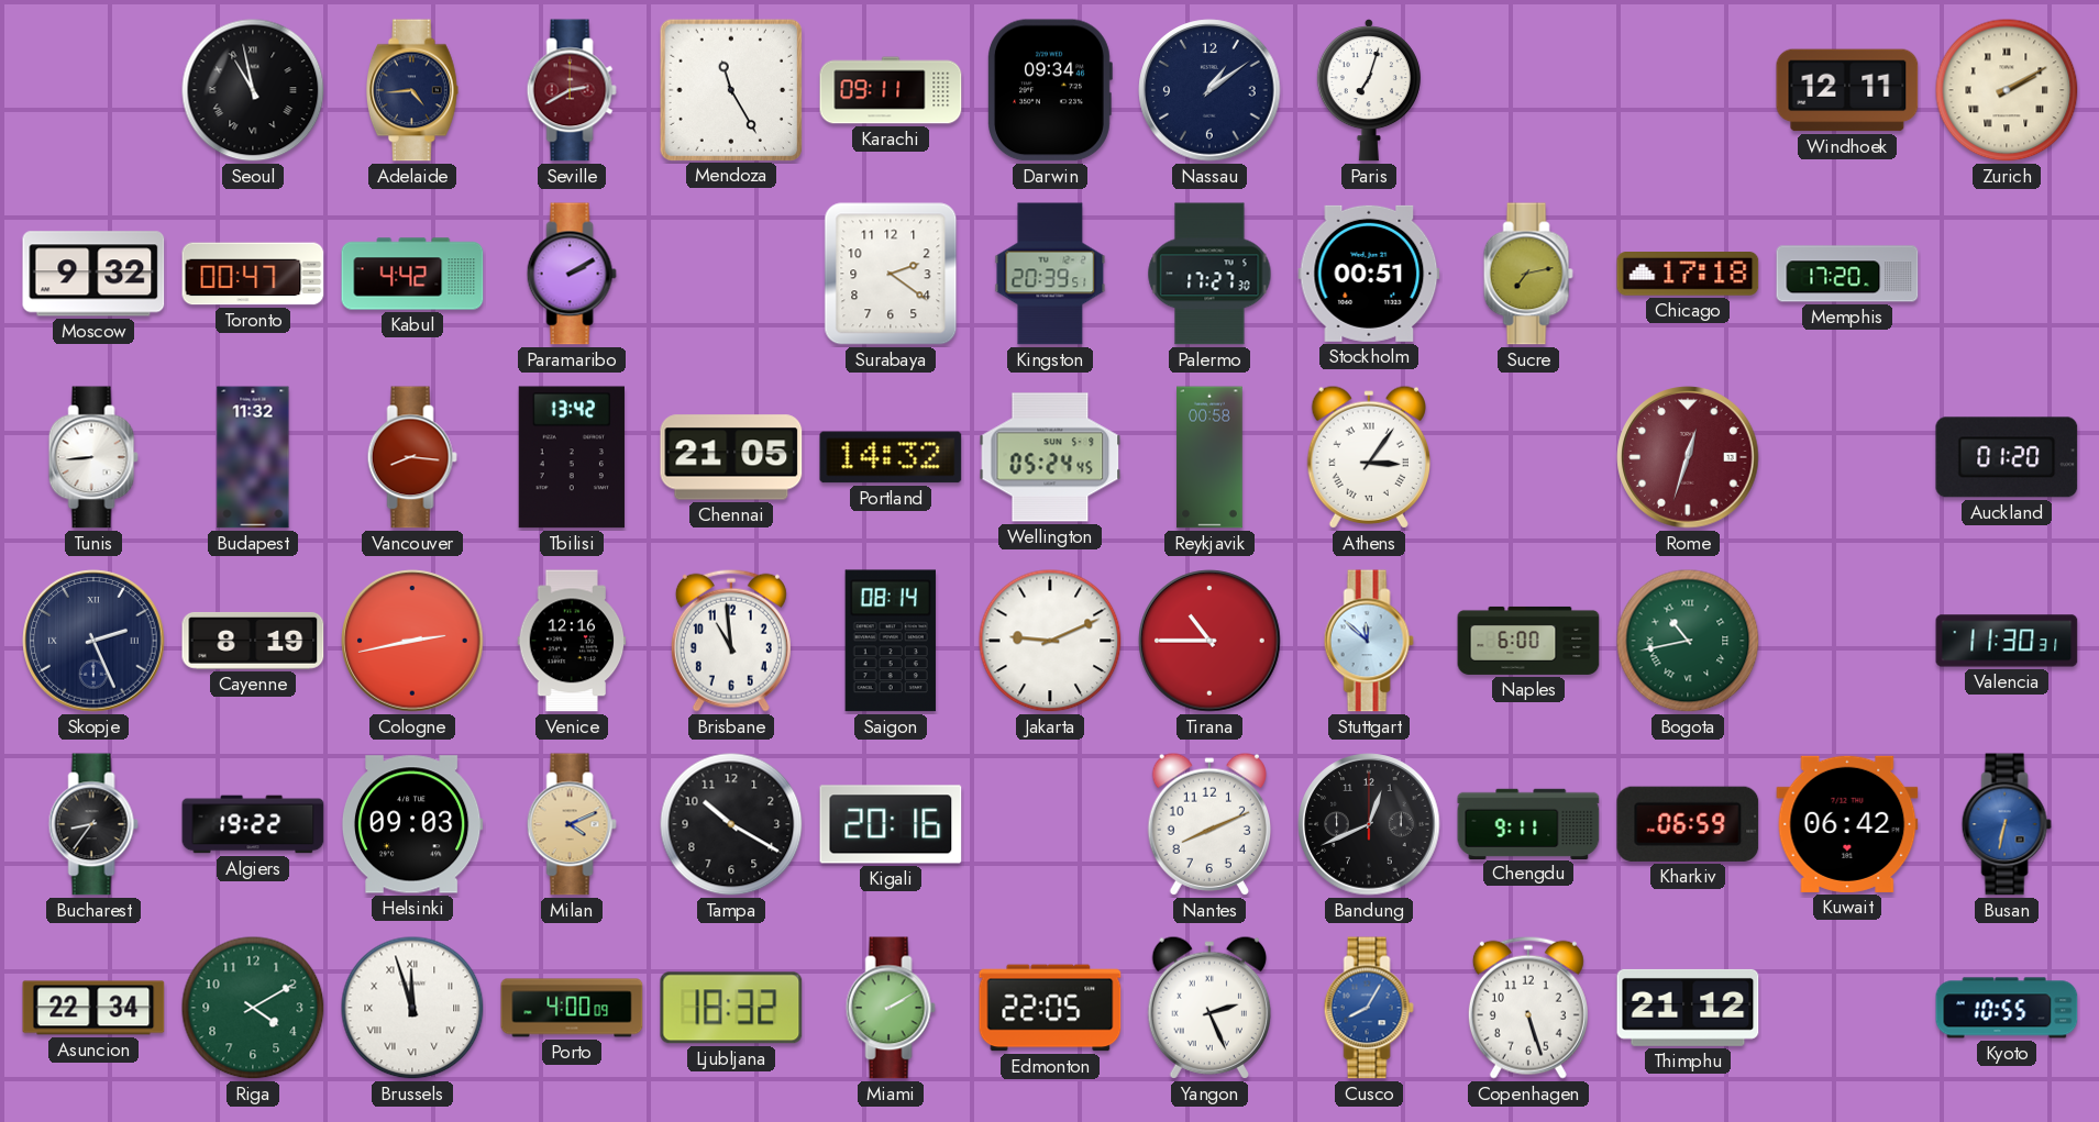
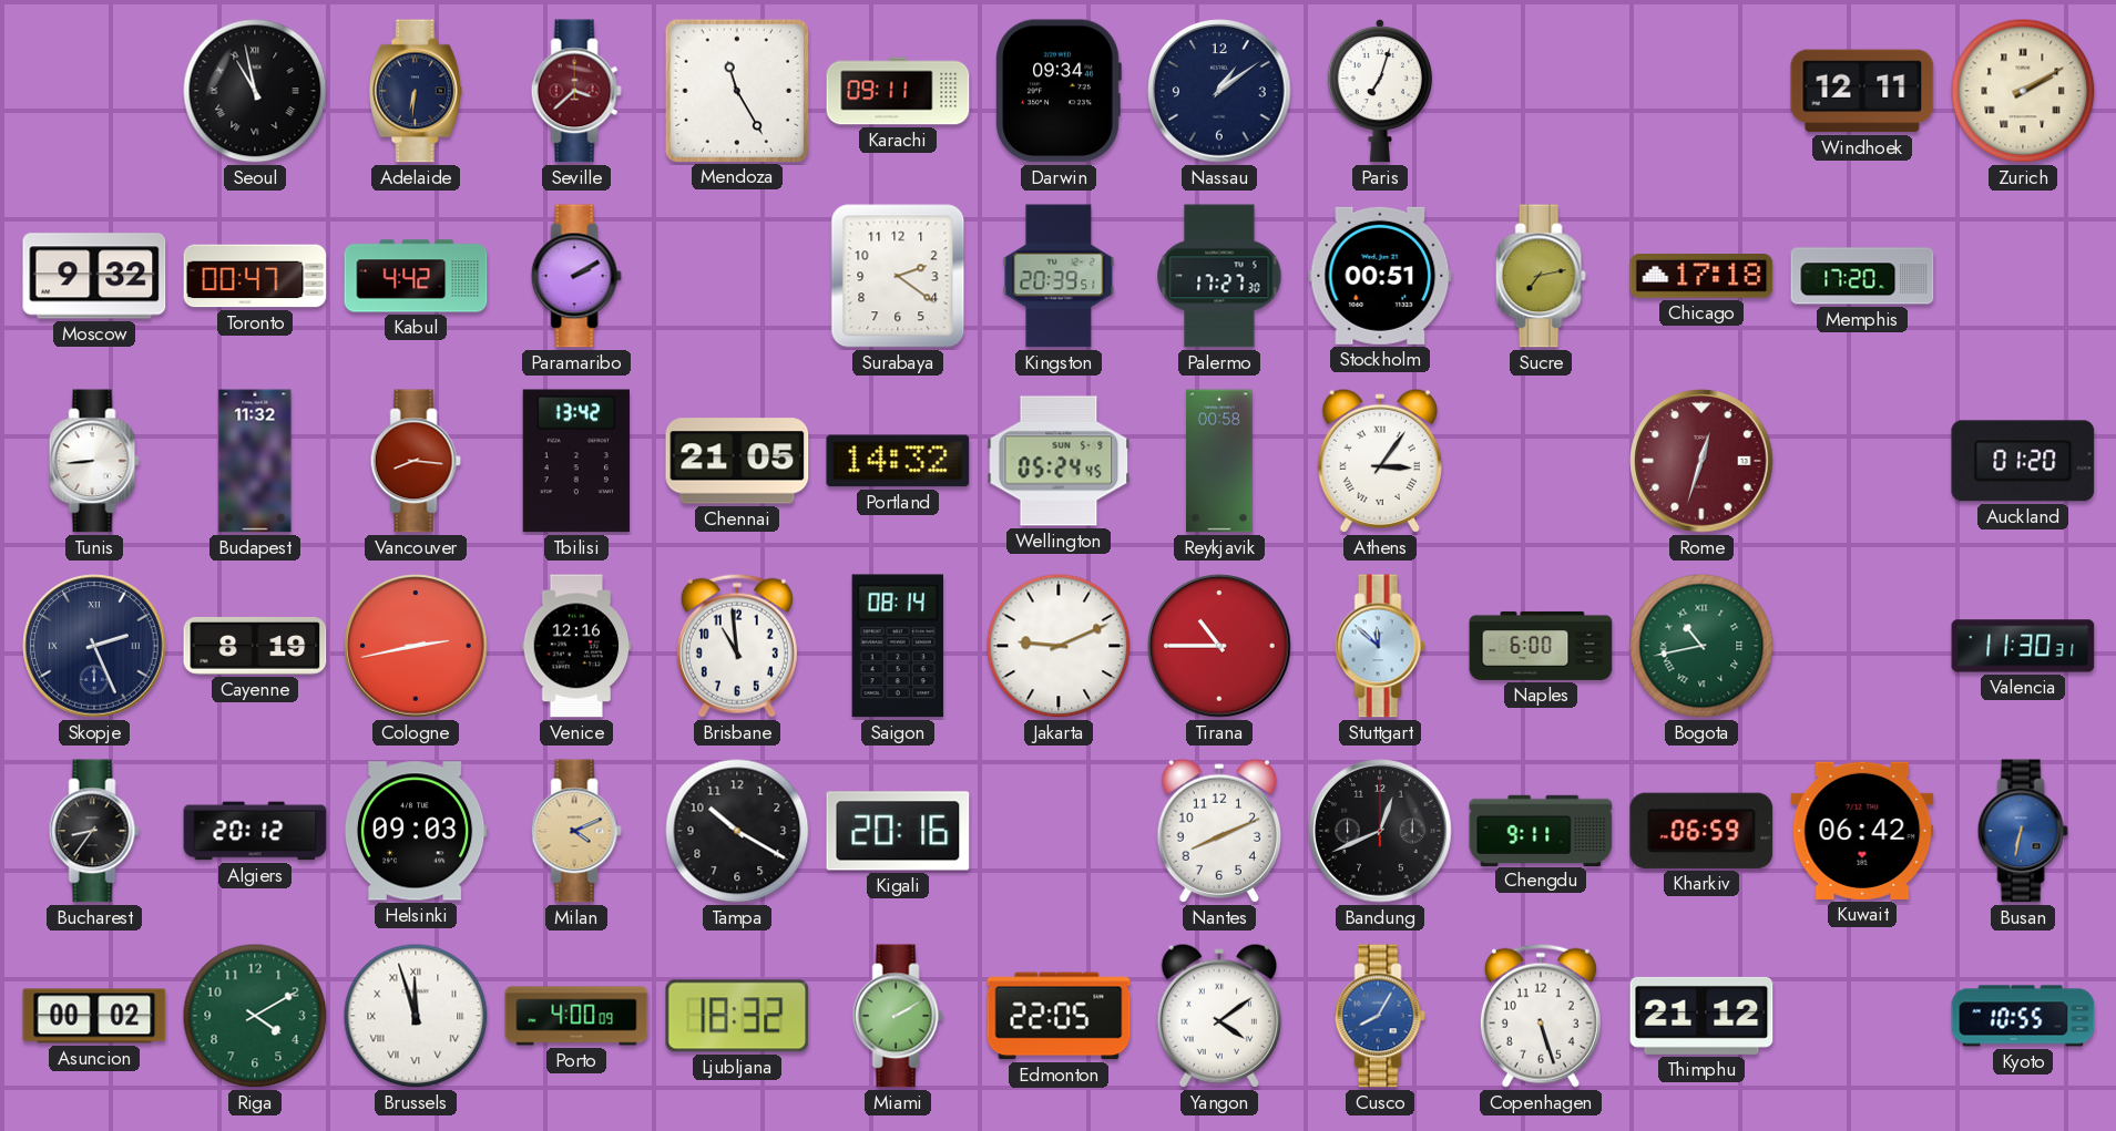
Adelaide: 4:44 -> 6:31 (416, 91)
Seville: 2:40 -> 3:38 (576, 91)
Algiers: 19:22 -> 20:12 (255, 831)
Asuncion: 22:34 -> 00:02 (94, 1016)
Yangon: 2:26 -> 4:09 (1218, 1016)
